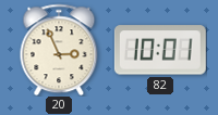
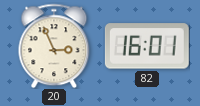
82: 10:01 -> 16:01 (147, 46)
